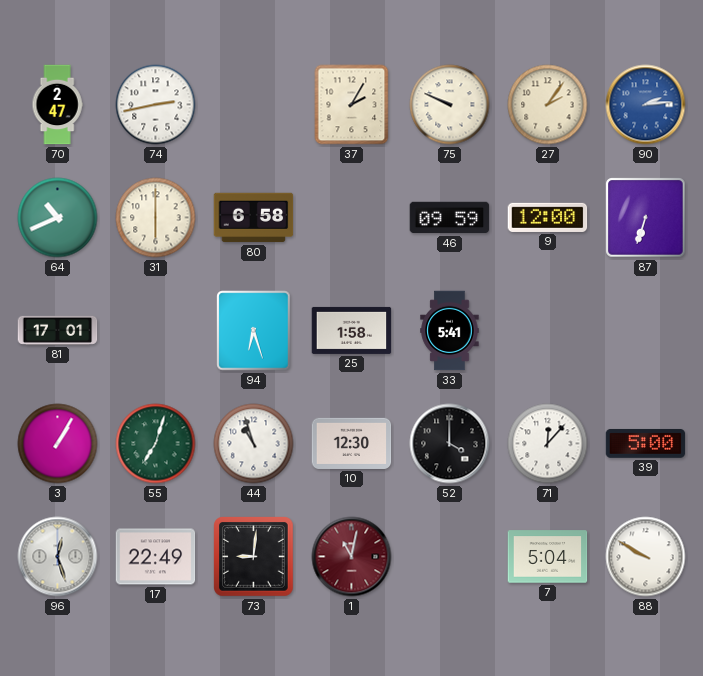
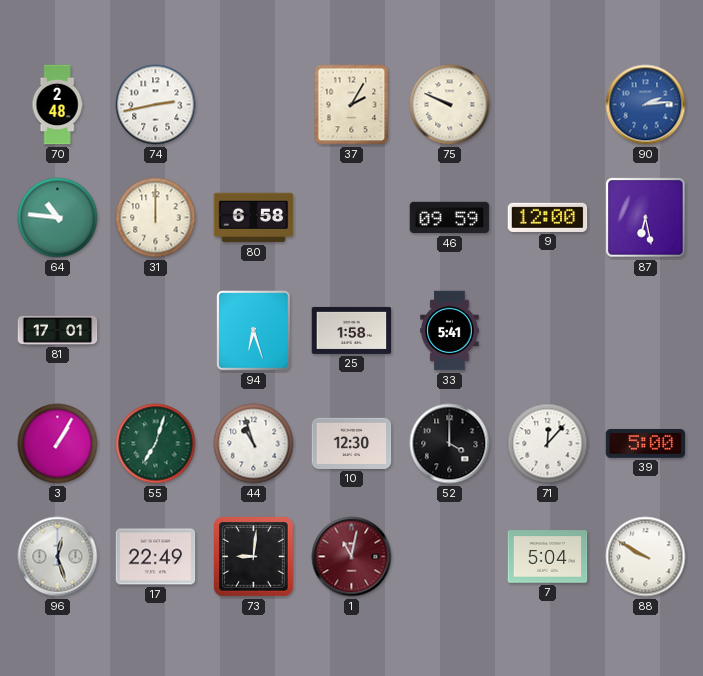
70: 2:47 -> 2:48 (57, 105)
27: 2:06 -> none (548, 105)
64: 10:41 -> 10:46 (58, 218)
31: 6:00 -> 12:00 (156, 218)
87: 6:33 -> 6:28 (646, 218)
